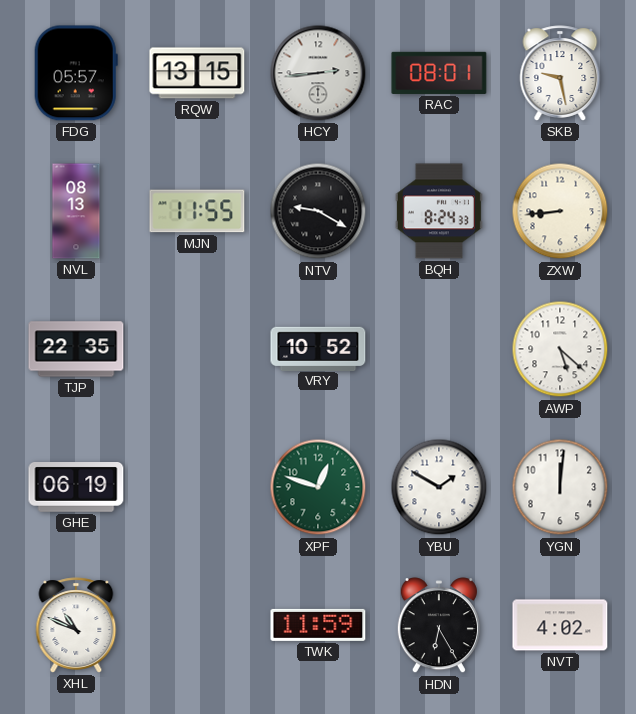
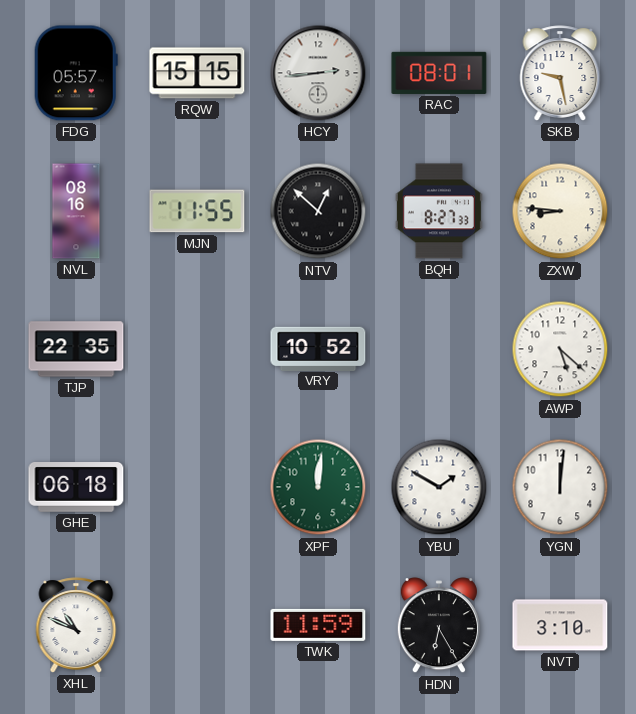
RQW: 13:15 -> 15:15 (197, 73)
NVL: 08:13 -> 08:16 (76, 211)
NTV: 9:20 -> 12:52 (318, 211)
BQH: 8:24 -> 8:27 (439, 211)
ZXW: 8:44 -> 8:46 (560, 211)
GHE: 06:19 -> 06:18 (76, 487)
XPF: 12:48 -> 12:01 (318, 487)
NVT: 4:02 -> 3:10 (560, 625)
